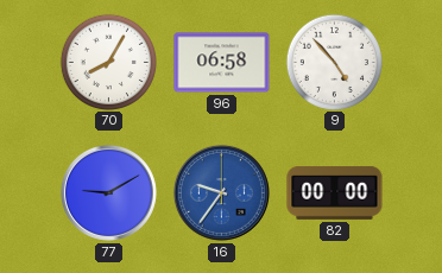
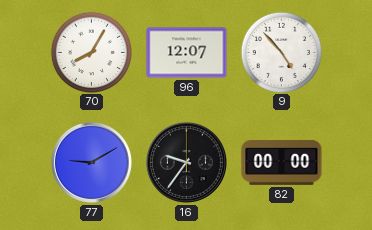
96: 06:58 -> 12:07 (187, 53)
16 dial: blue -> black (186, 162)
